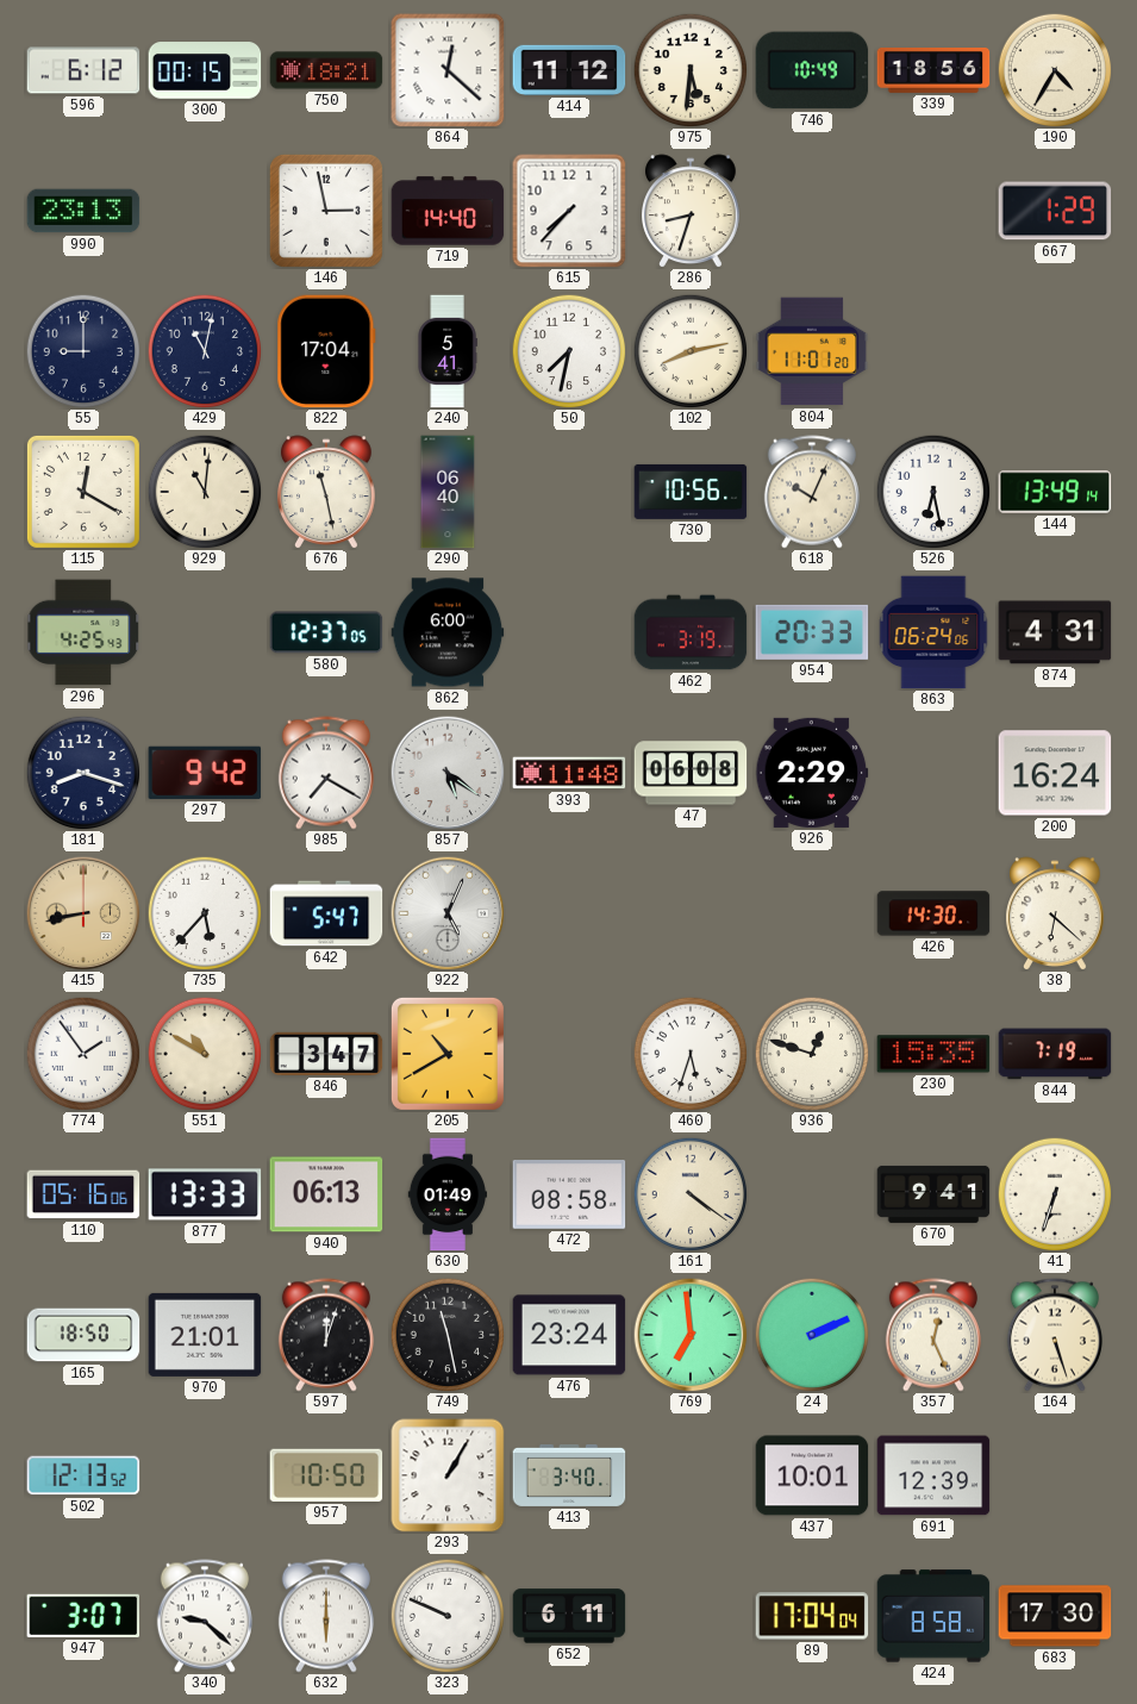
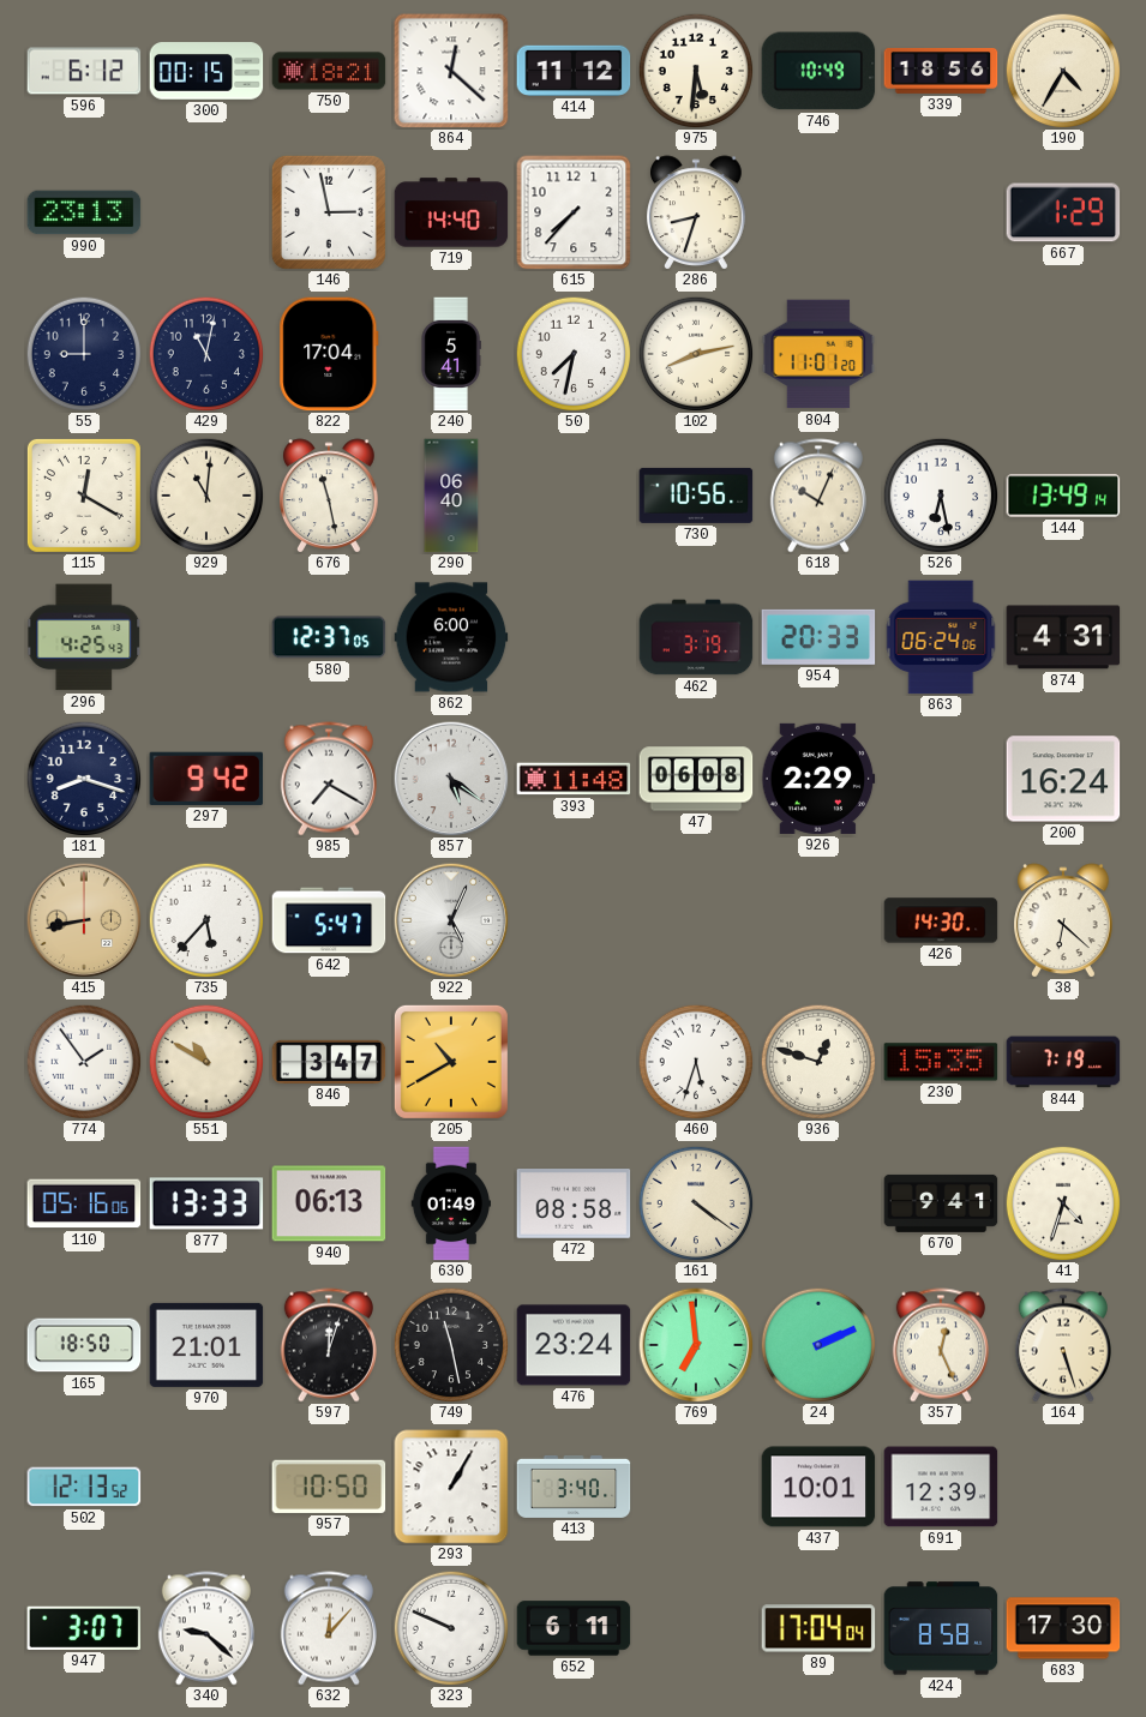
41: 6:33 -> 4:33 (1063, 1203)
632: 6:00 -> 12:07 (329, 1628)
